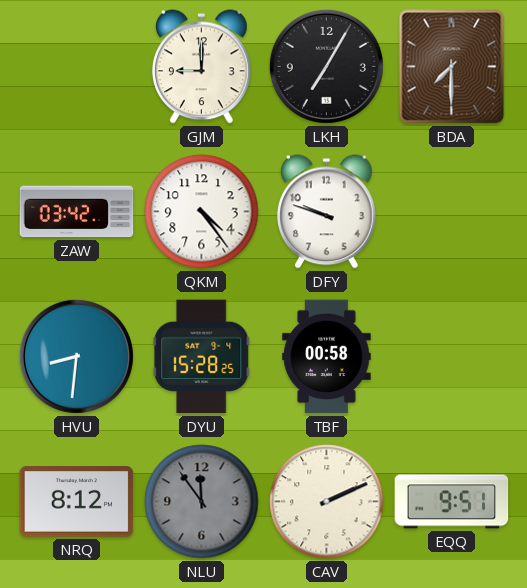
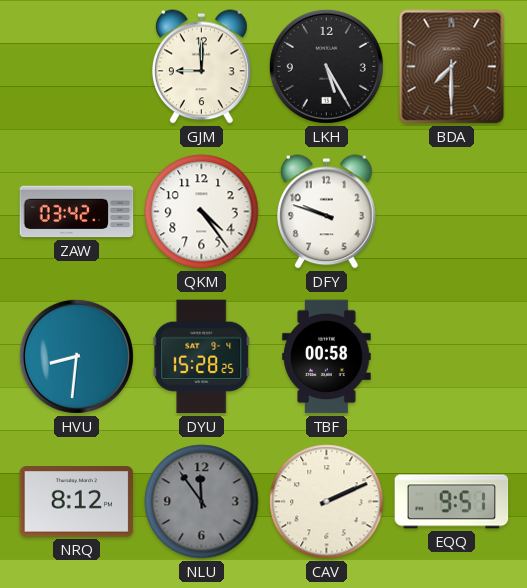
LKH: 7:05 -> 5:25 (326, 66)
